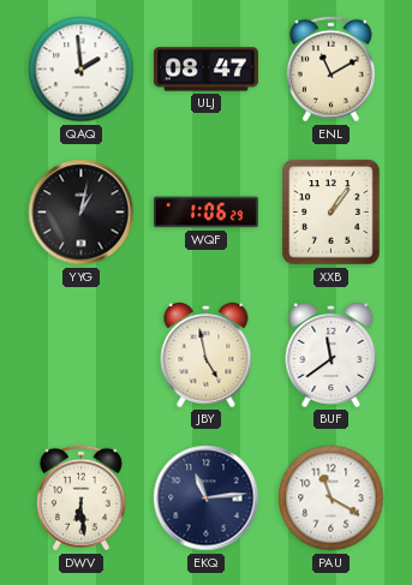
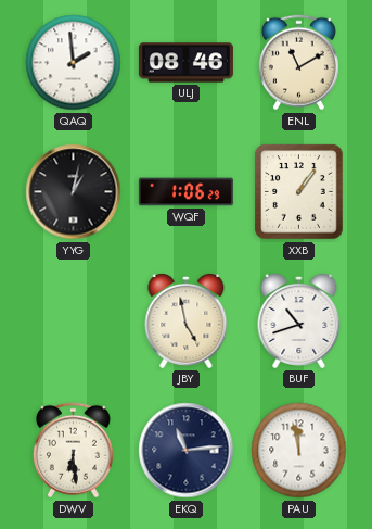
ULJ: 08:47 -> 08:46 (185, 63)
BUF: 11:39 -> 10:42 (299, 320)
PAU: 11:20 -> 11:58 (299, 451)
